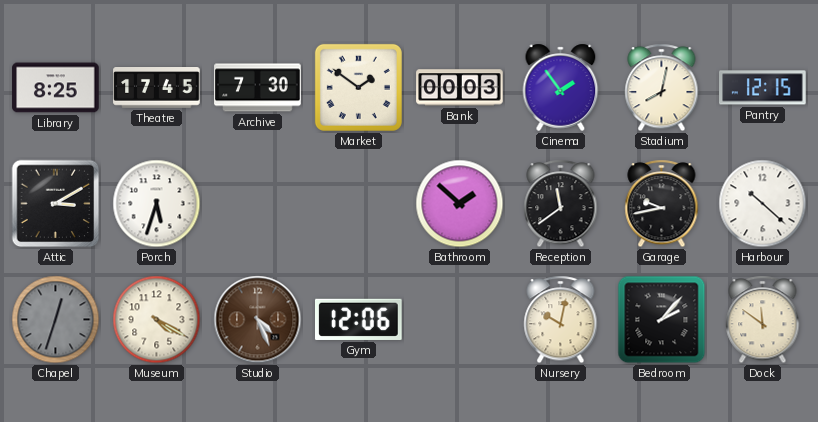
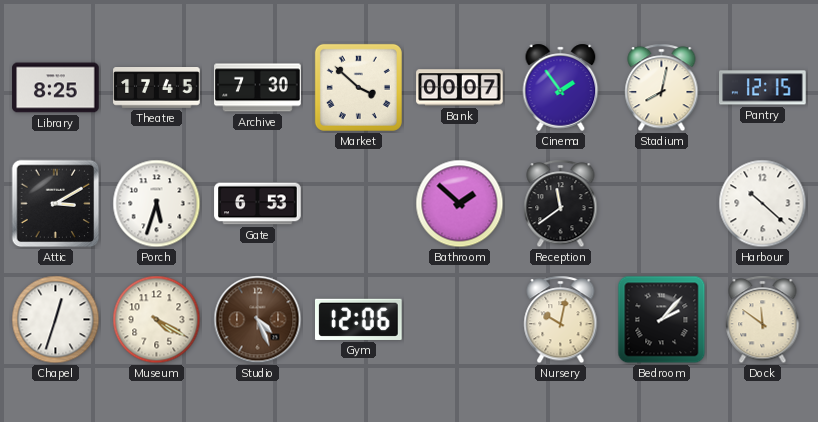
Market: 1:51 -> 3:52 (358, 87)
Bank: 00:03 -> 00:07 (460, 88)
Gate: none -> 6:53 (258, 204)
Garage: 9:43 -> none (662, 204)
Chapel dial: grey -> white (56, 320)
